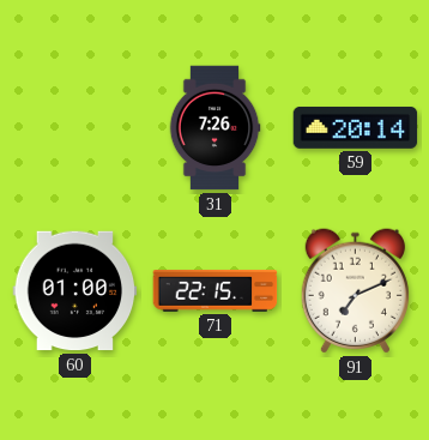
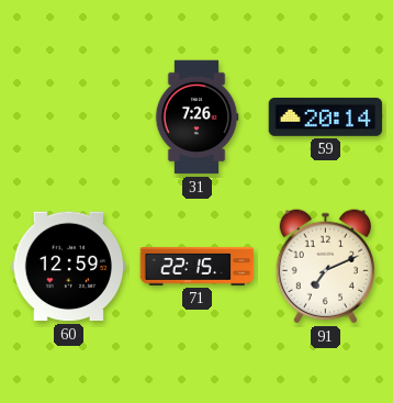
60: 01:00 -> 12:59 (69, 267)
